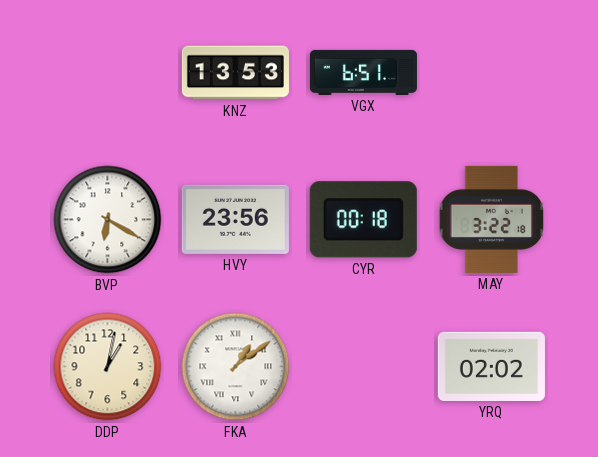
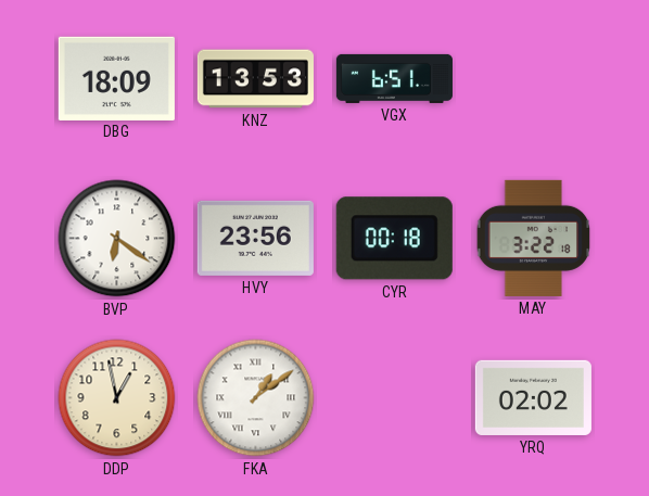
DBG: none -> 18:09 (116, 78)
BVP: 6:20 -> 6:21 (117, 239)
DDP: 1:02 -> 12:58 (117, 398)
